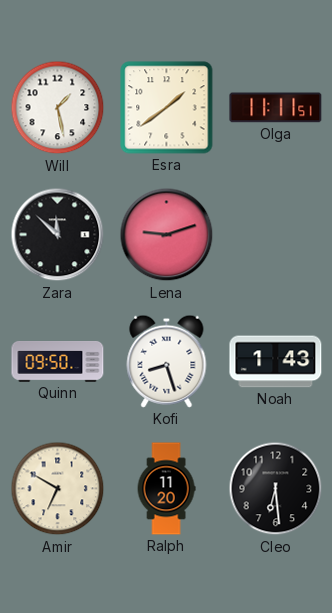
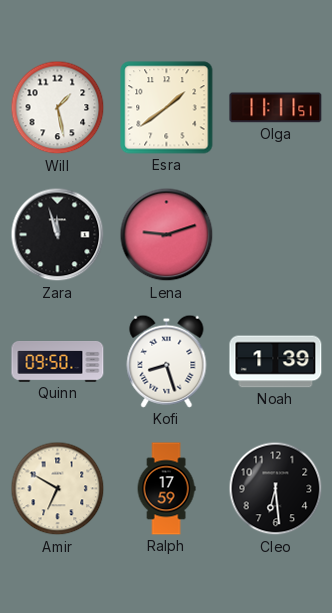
Zara: 11:52 -> 11:57 (58, 235)
Noah: 1:43 -> 1:39 (276, 362)
Ralph: 11:20 -> 17:59 (166, 489)
